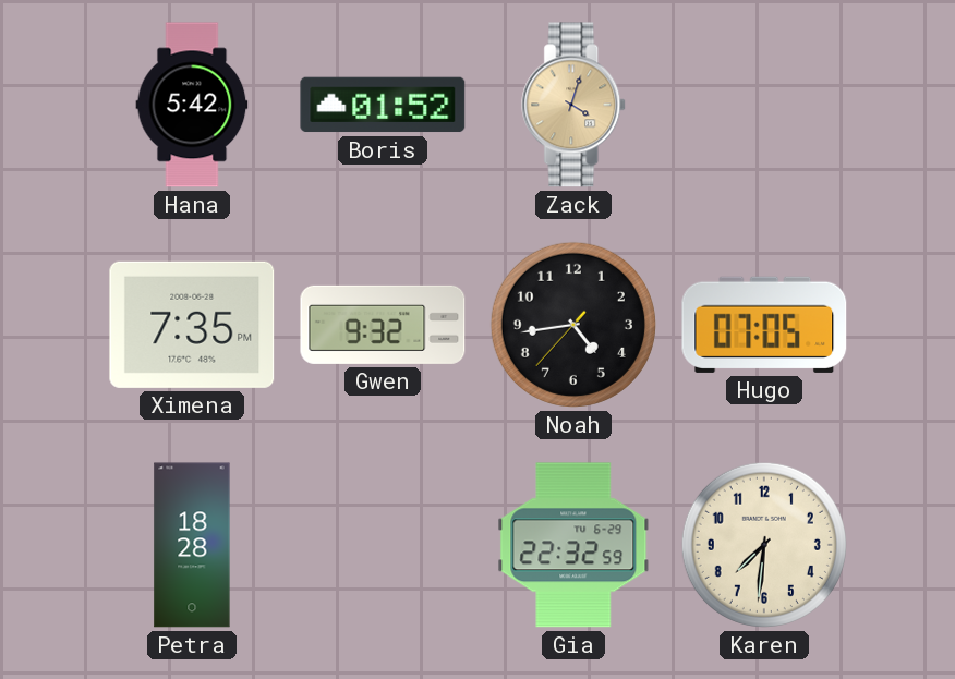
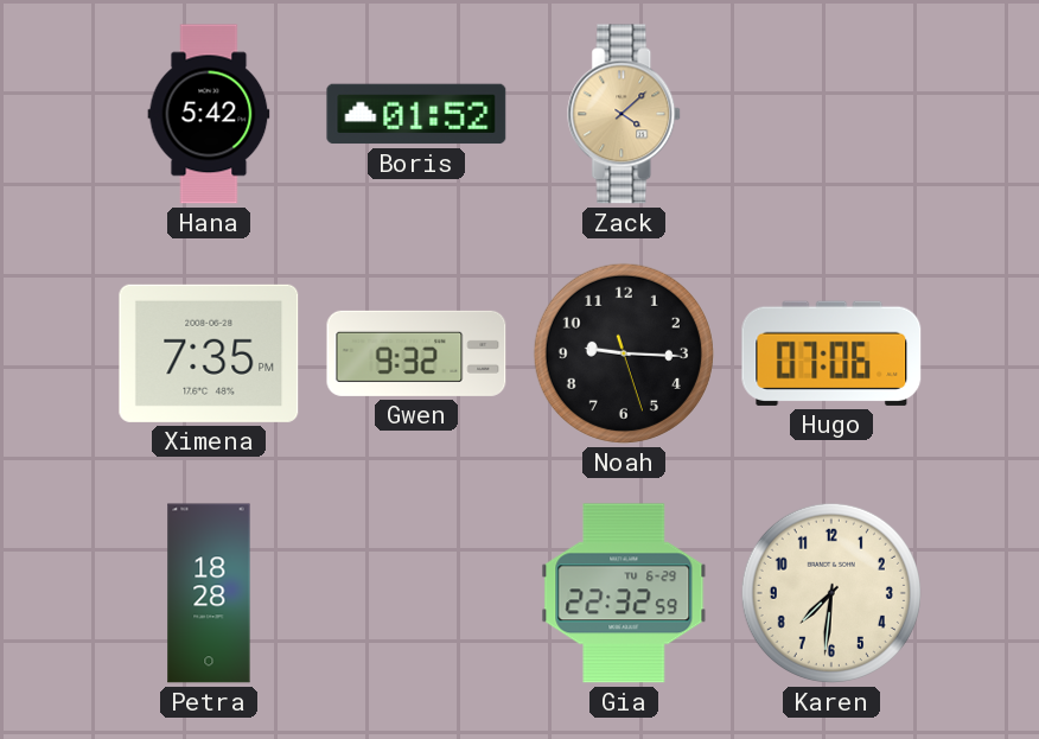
Zack: 4:03 -> 4:08 (625, 114)
Noah: 4:43 -> 9:15 (624, 353)
Hugo: 07:05 -> 07:06 (831, 353)
